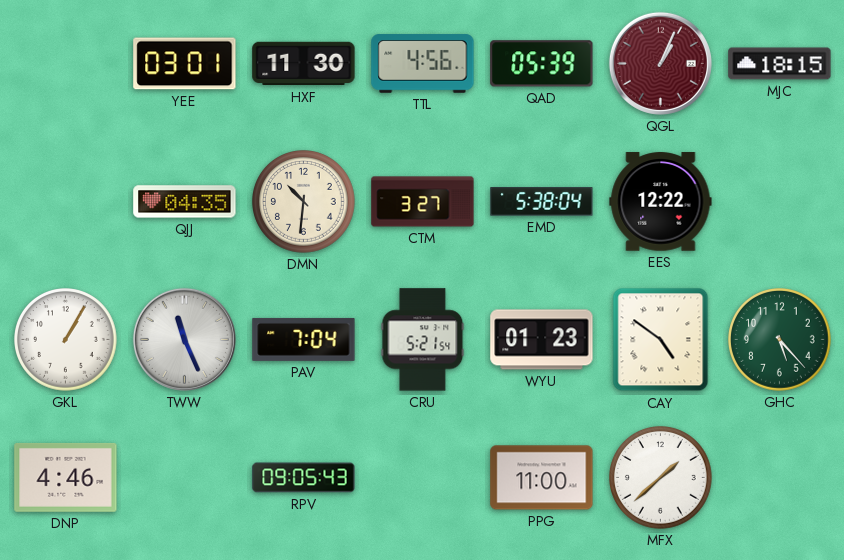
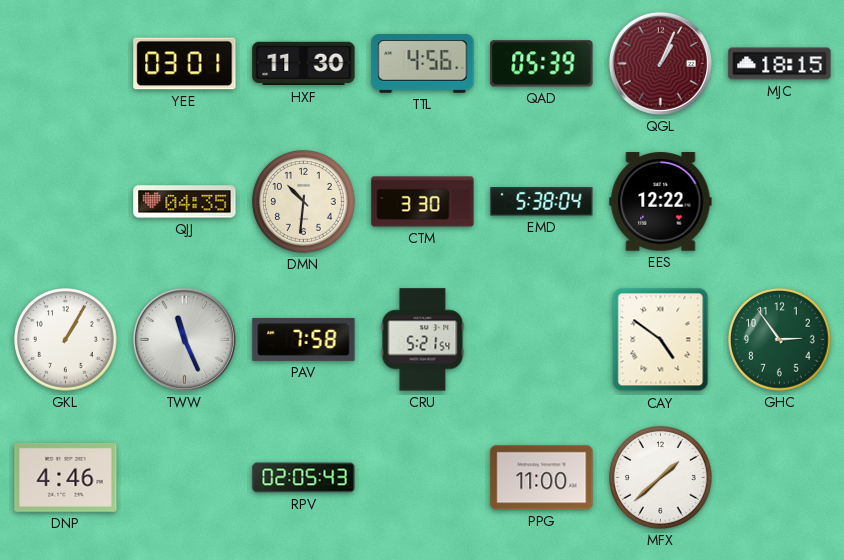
CTM: 3:27 -> 3:30 (423, 202)
PAV: 7:04 -> 7:58 (304, 339)
WYU: 01:23 -> none (542, 340)
GHC: 5:23 -> 2:54 (780, 340)
RPV: 09:05 -> 02:05 (304, 478)
